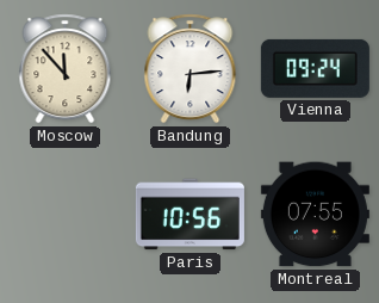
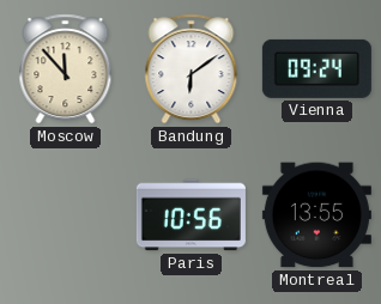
Bandung: 6:14 -> 6:09 (192, 69)
Montreal: 07:55 -> 13:55 (316, 215)
